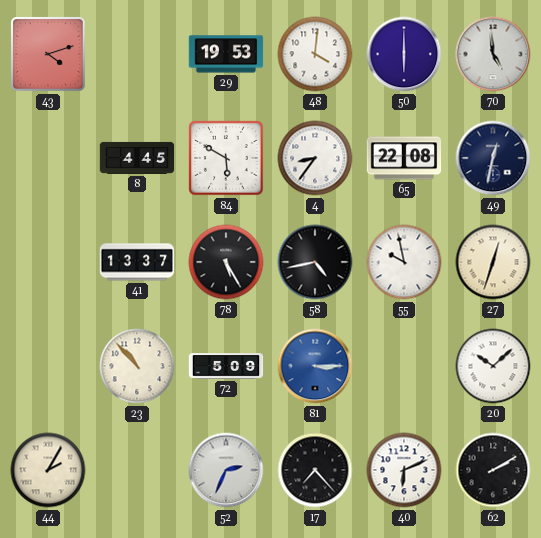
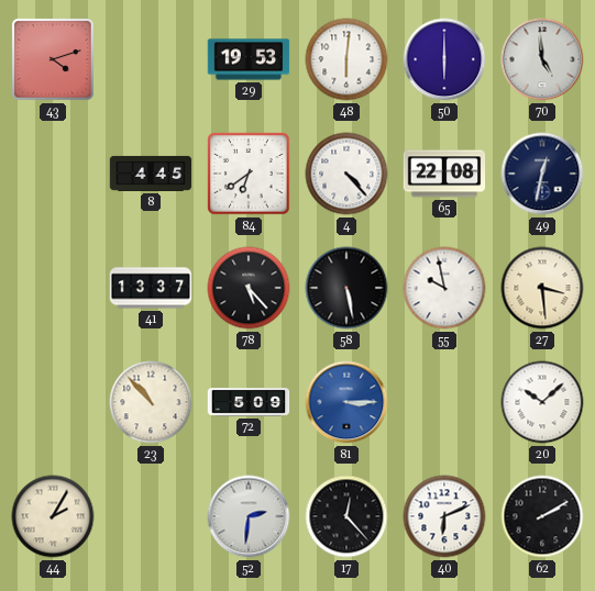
48: 4:01 -> 6:01 (346, 59)
84: 5:50 -> 6:39 (249, 174)
4: 8:36 -> 4:23 (346, 174)
78: 5:25 -> 5:23 (249, 288)
58: 4:43 -> 5:28 (346, 288)
27: 12:33 -> 3:29 (542, 288)
52: 2:34 -> 2:31 (249, 516)
17: 7:23 -> 12:23 (346, 516)
